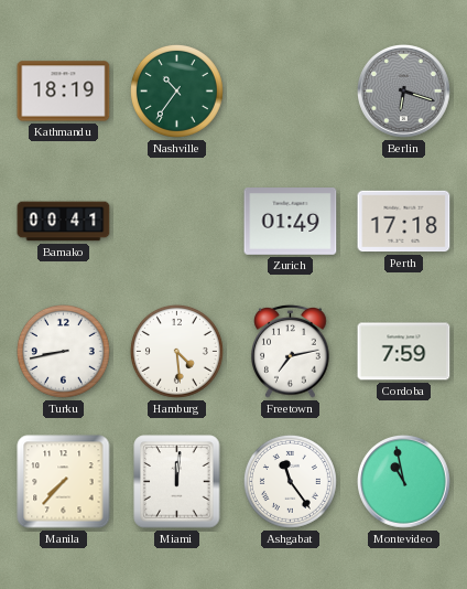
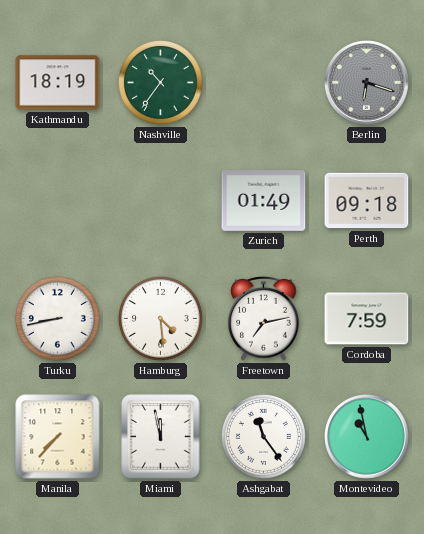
Bamako: 00:41 -> none (64, 222)
Perth: 17:18 -> 09:18 (367, 201)
Miami: 12:01 -> 11:58 (161, 437)
